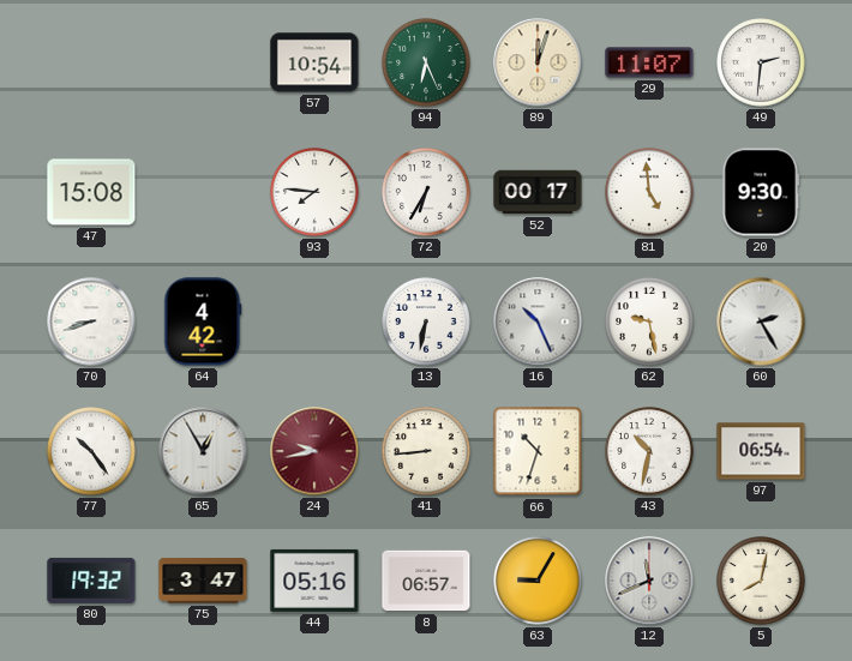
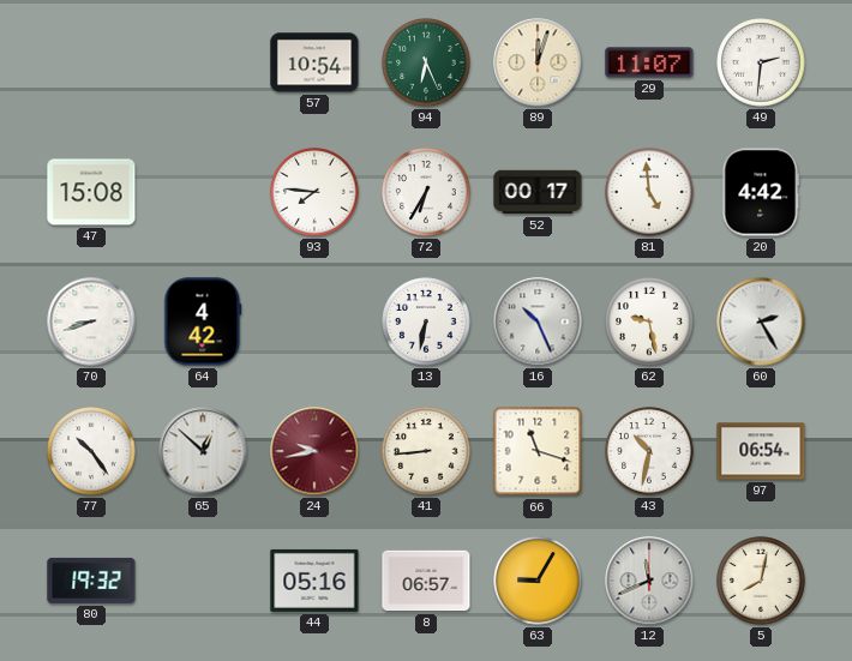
20: 9:30 -> 4:42 (761, 192)
65: 12:55 -> 12:52 (203, 451)
66: 10:33 -> 11:18 (538, 451)
75: 3:47 -> none (203, 581)
